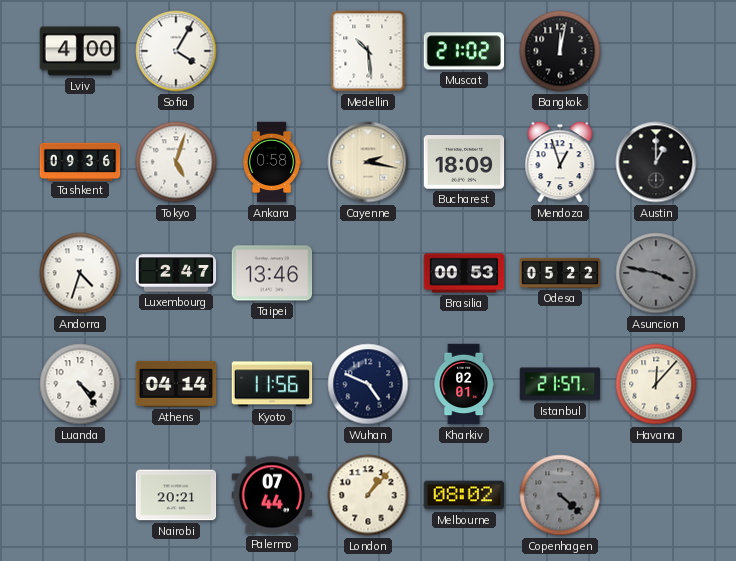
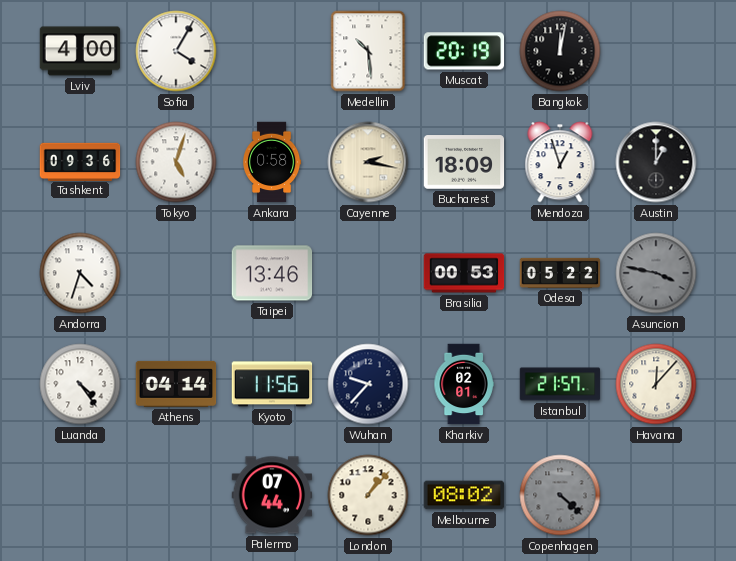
Muscat: 21:02 -> 20:19 (464, 51)
Luxembourg: 2:47 -> none (176, 273)
Wuhan: 4:49 -> 9:37 (368, 384)
Nairobi: 20:21 -> none (176, 495)
